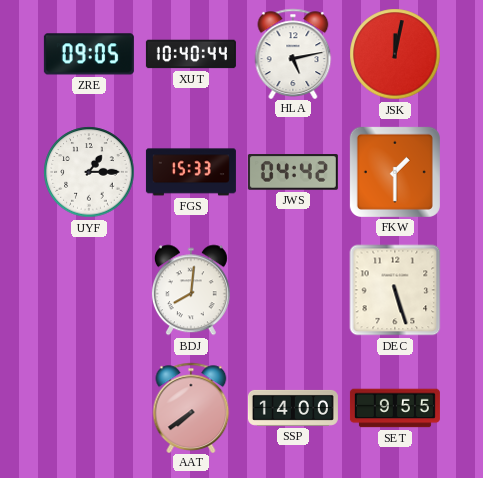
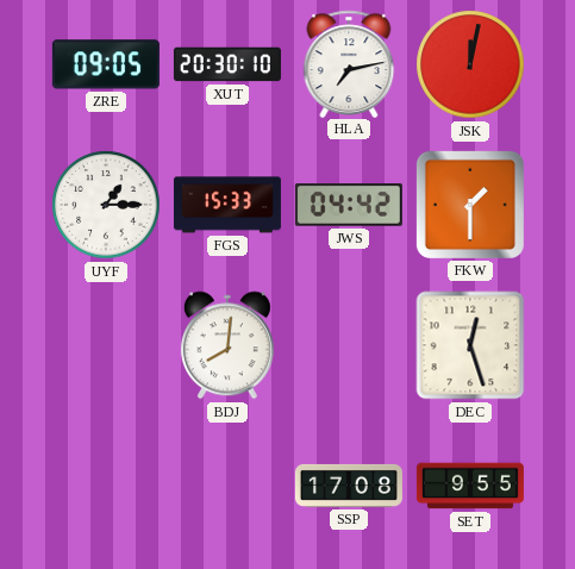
XUT: 10:40 -> 20:30 (227, 64)
HLA: 5:13 -> 7:13 (349, 63)
DEC: 5:27 -> 12:27 (470, 345)
AAT: 7:39 -> none (191, 407)
SSP: 14:00 -> 17:08 (349, 486)
